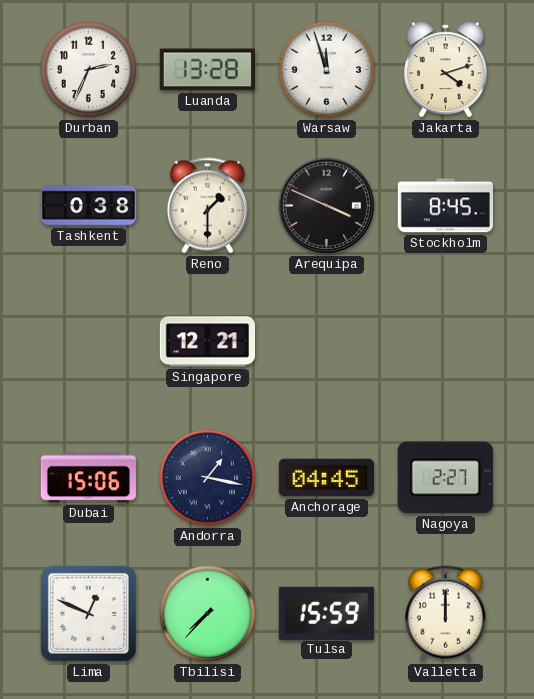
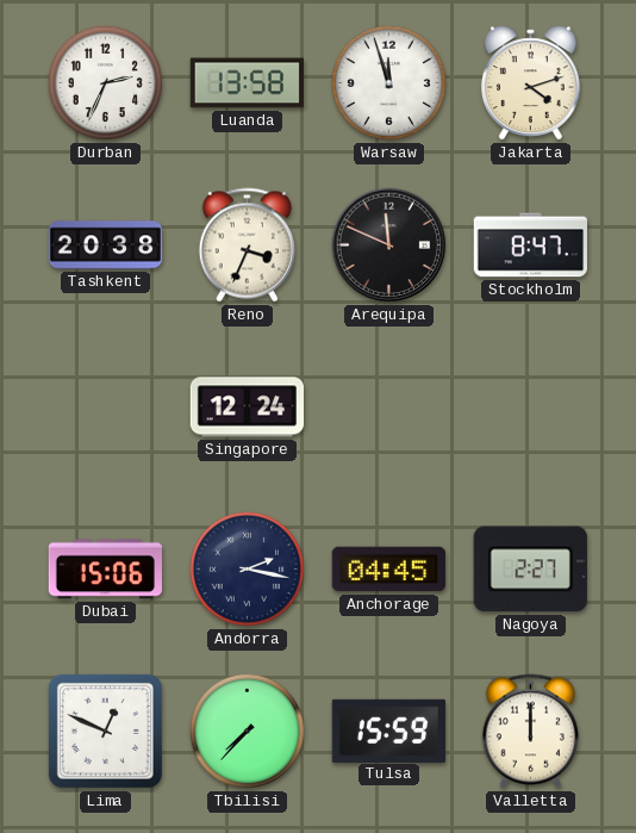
Luanda: 13:28 -> 13:58 (247, 83)
Tashkent: 0:38 -> 20:38 (106, 245)
Reno: 1:30 -> 3:34 (247, 245)
Arequipa: 3:49 -> 11:49 (389, 245)
Stockholm: 8:45 -> 8:47 (530, 245)
Singapore: 12:21 -> 12:24 (247, 408)
Andorra: 1:17 -> 2:17 (247, 568)
